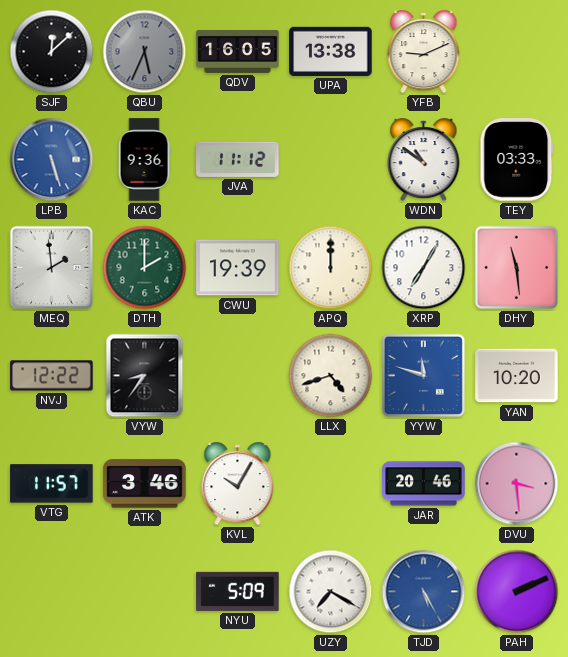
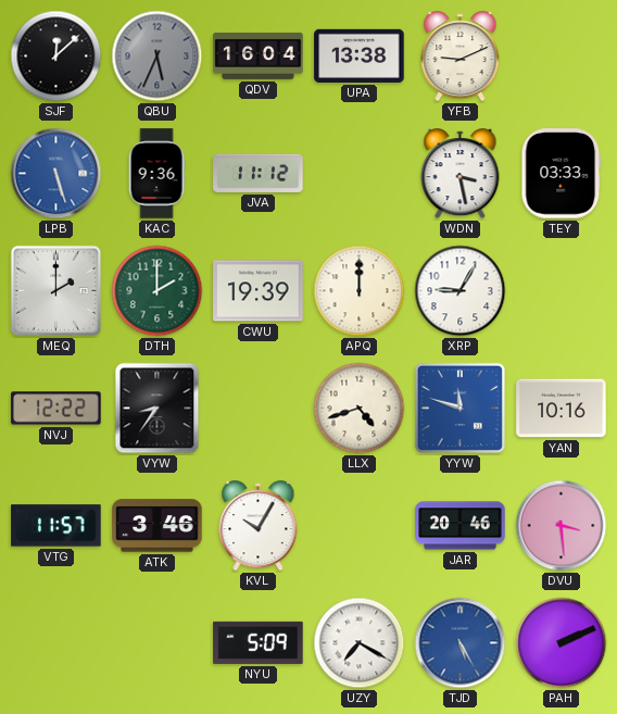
QDV: 16:05 -> 16:04 (259, 55)
WDN: 10:51 -> 3:28 (461, 174)
MEQ: 1:59 -> 2:00 (55, 290)
XRP: 7:05 -> 9:05 (461, 291)
DHY: 11:29 -> none (516, 267)
YAN: 10:20 -> 10:16 (562, 409)
